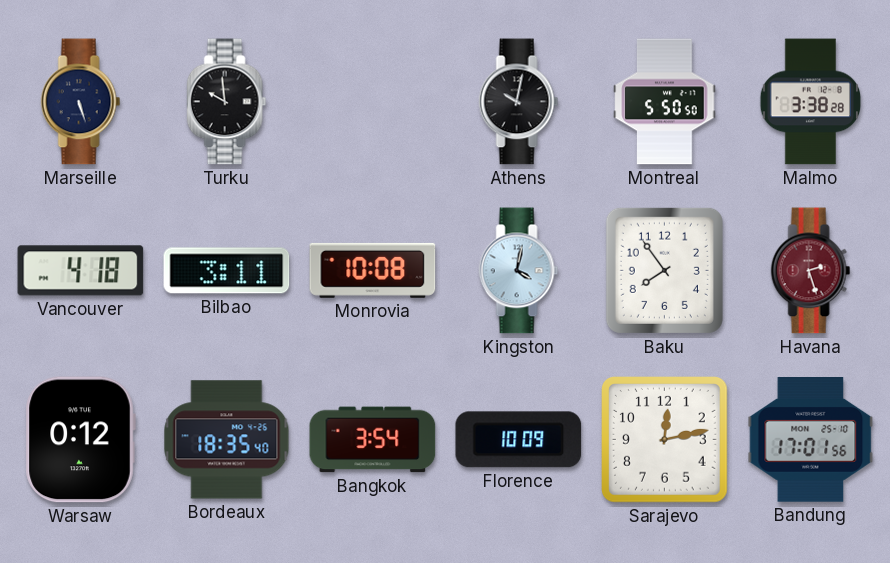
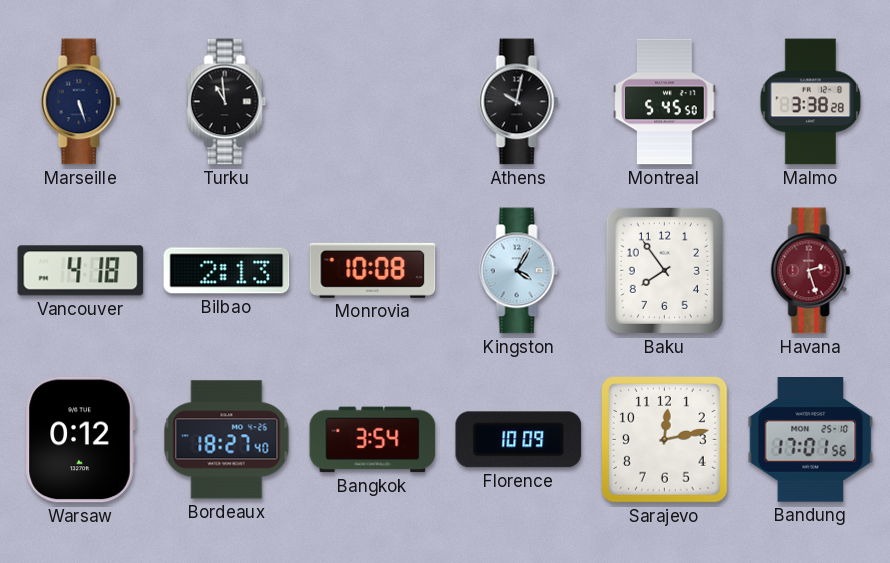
Turku: 9:59 -> 10:59 (227, 102)
Montreal: 5:50 -> 5:45 (665, 102)
Bilbao: 3:11 -> 2:13 (227, 271)
Kingston: 4:02 -> 4:05 (519, 271)
Bordeaux: 18:35 -> 18:27 (227, 440)
